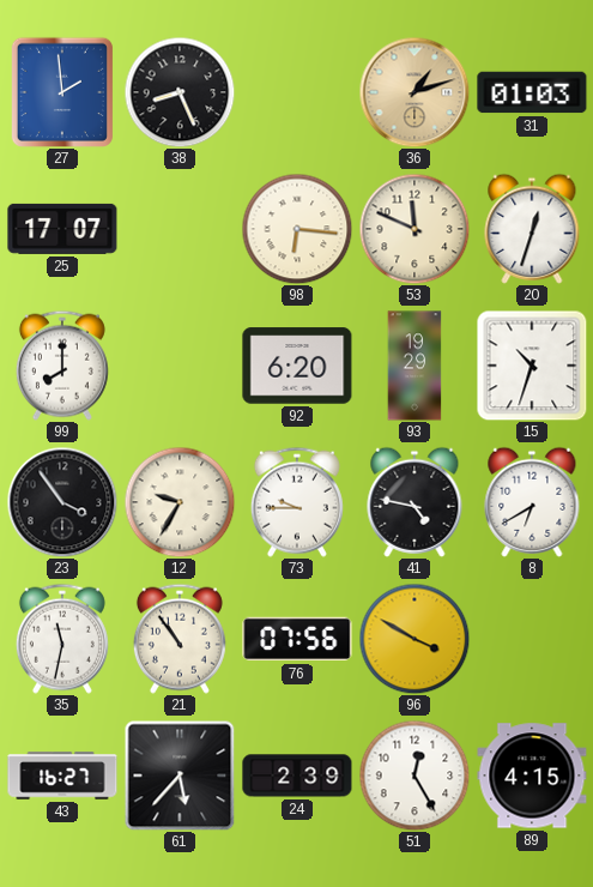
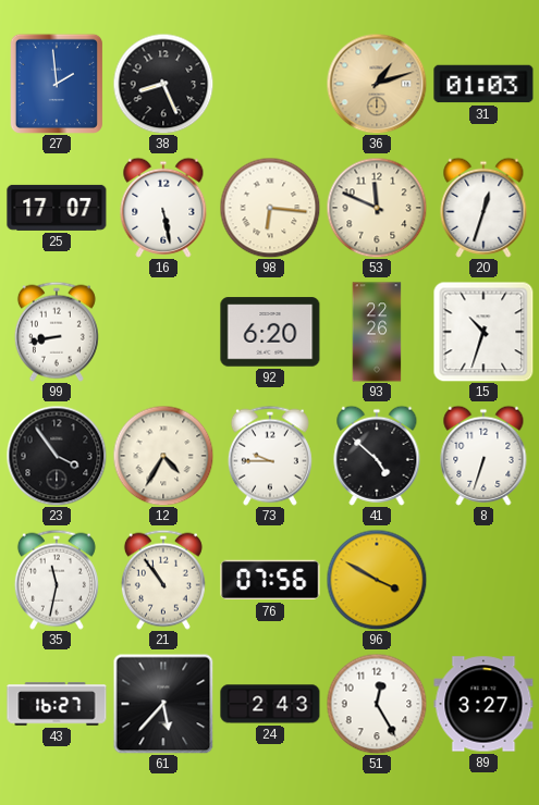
16: none -> 5:28 (163, 208)
99: 8:00 -> 8:43 (57, 332)
93: 19:29 -> 22:26 (377, 332)
12: 9:35 -> 4:35 (163, 456)
41: 4:47 -> 4:52 (377, 456)
8: 6:40 -> 6:33 (483, 456)
24: 2:39 -> 2:43 (270, 704)
89: 4:15 -> 3:27 (483, 704)
